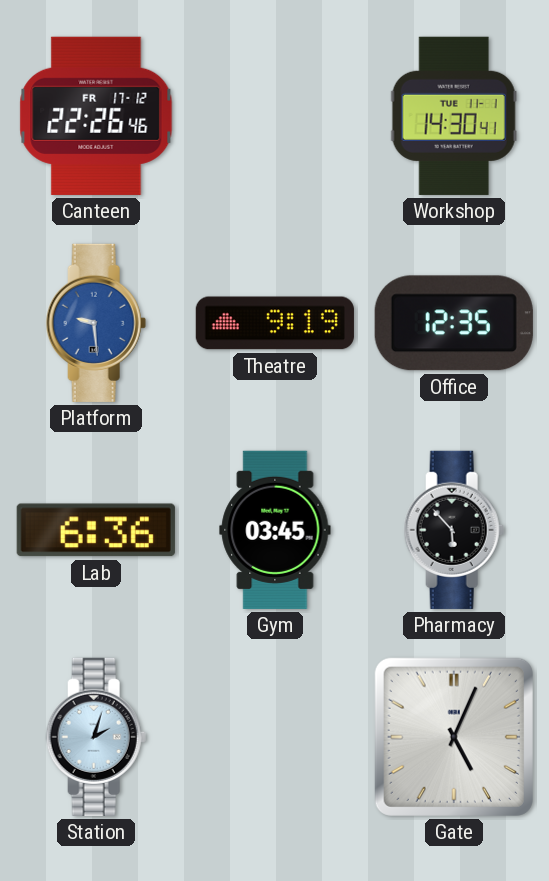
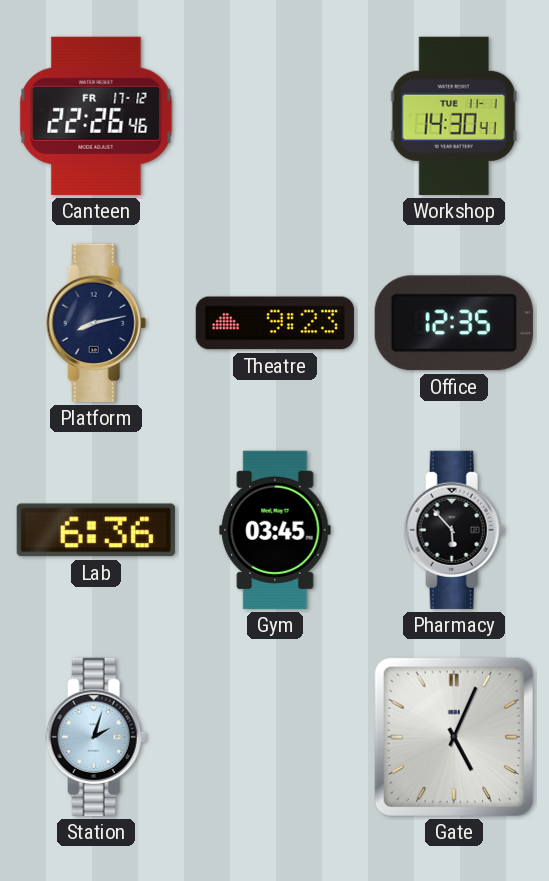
Platform: 9:29 -> 8:13 (96, 323)
Platform dial: blue -> navy (96, 323)
Theatre: 9:19 -> 9:23 (275, 323)
